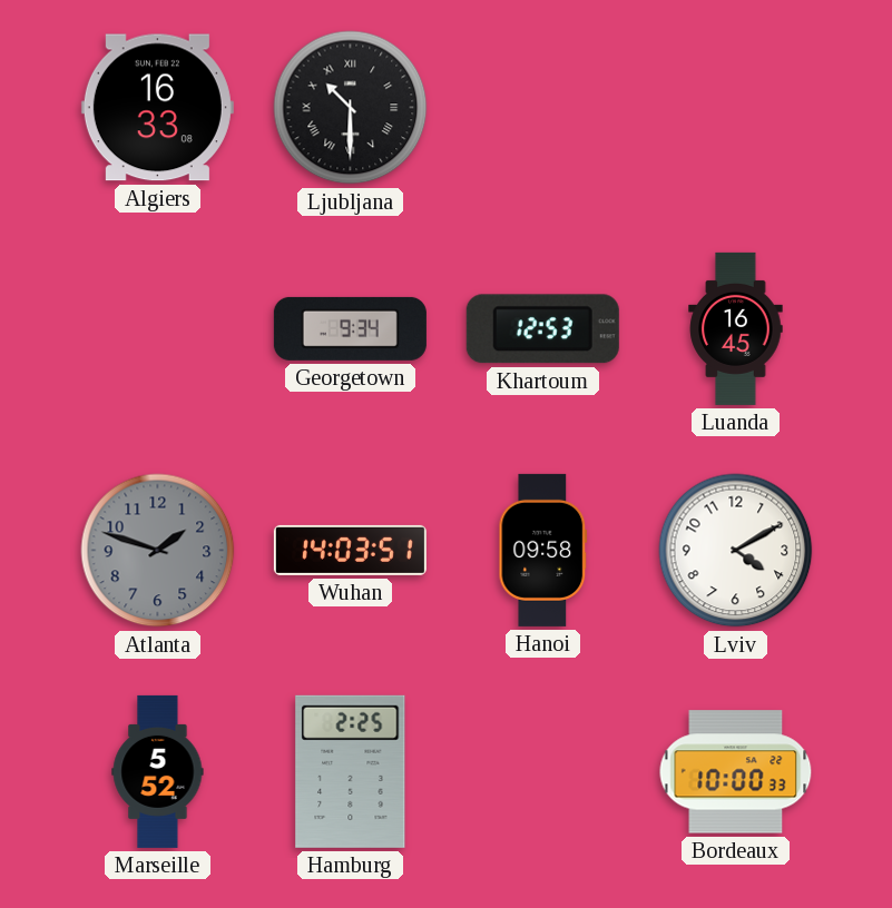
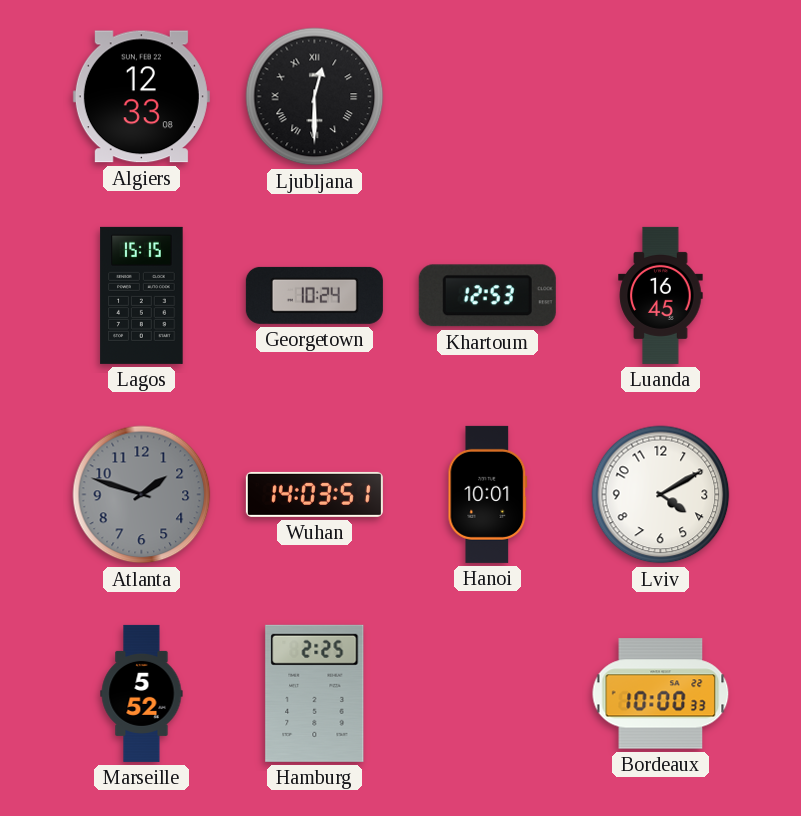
Algiers: 16:33 -> 12:33 (141, 97)
Ljubljana: 10:30 -> 12:30 (315, 97)
Lagos: none -> 15:15 (142, 295)
Georgetown: 9:34 -> 10:24 (314, 295)
Hanoi: 09:58 -> 10:01 (488, 494)
